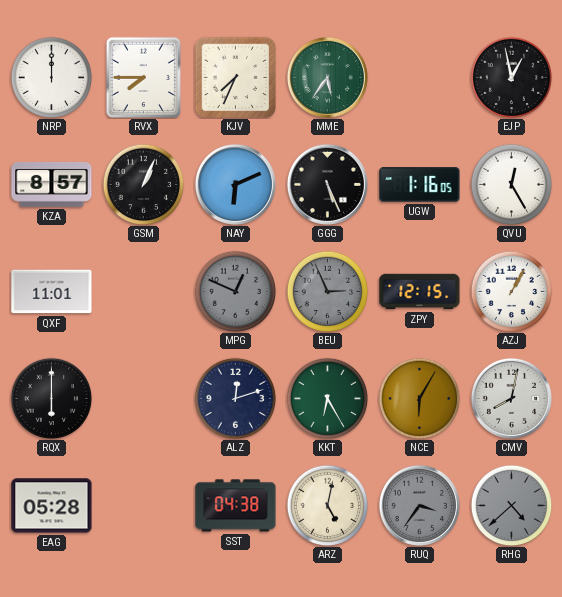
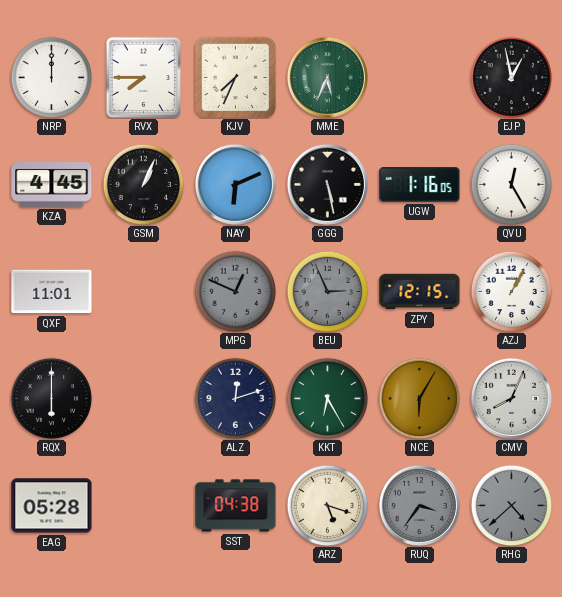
MME: 5:36 -> 5:34 (327, 77)
KZA: 8:57 -> 4:45 (52, 184)
GGG: 5:26 -> 5:28 (327, 184)
CMV: 8:02 -> 8:04 (511, 398)
ARZ: 5:02 -> 5:18 (327, 505)
